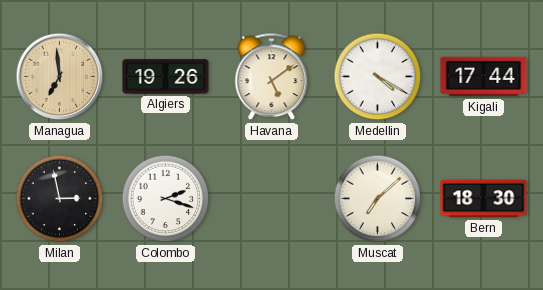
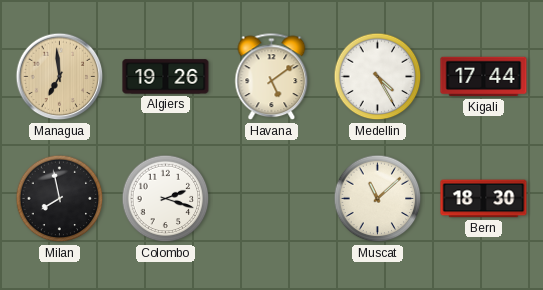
Medellin: 4:20 -> 4:25 (378, 77)
Milan: 2:58 -> 7:58 (60, 199)
Muscat: 7:08 -> 11:08 (378, 199)
